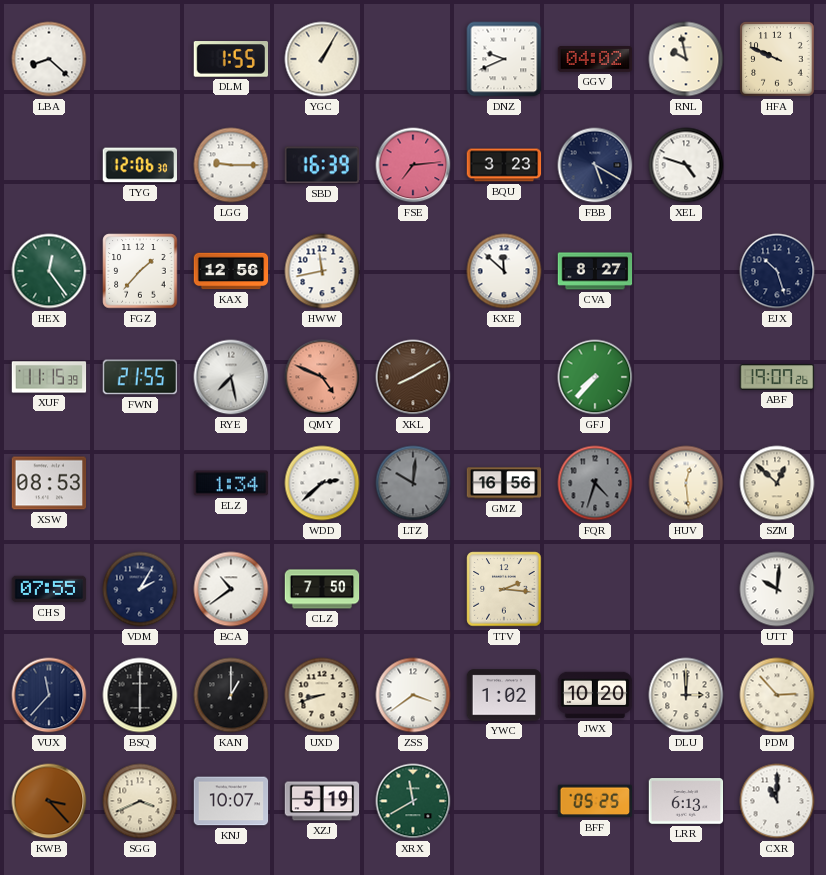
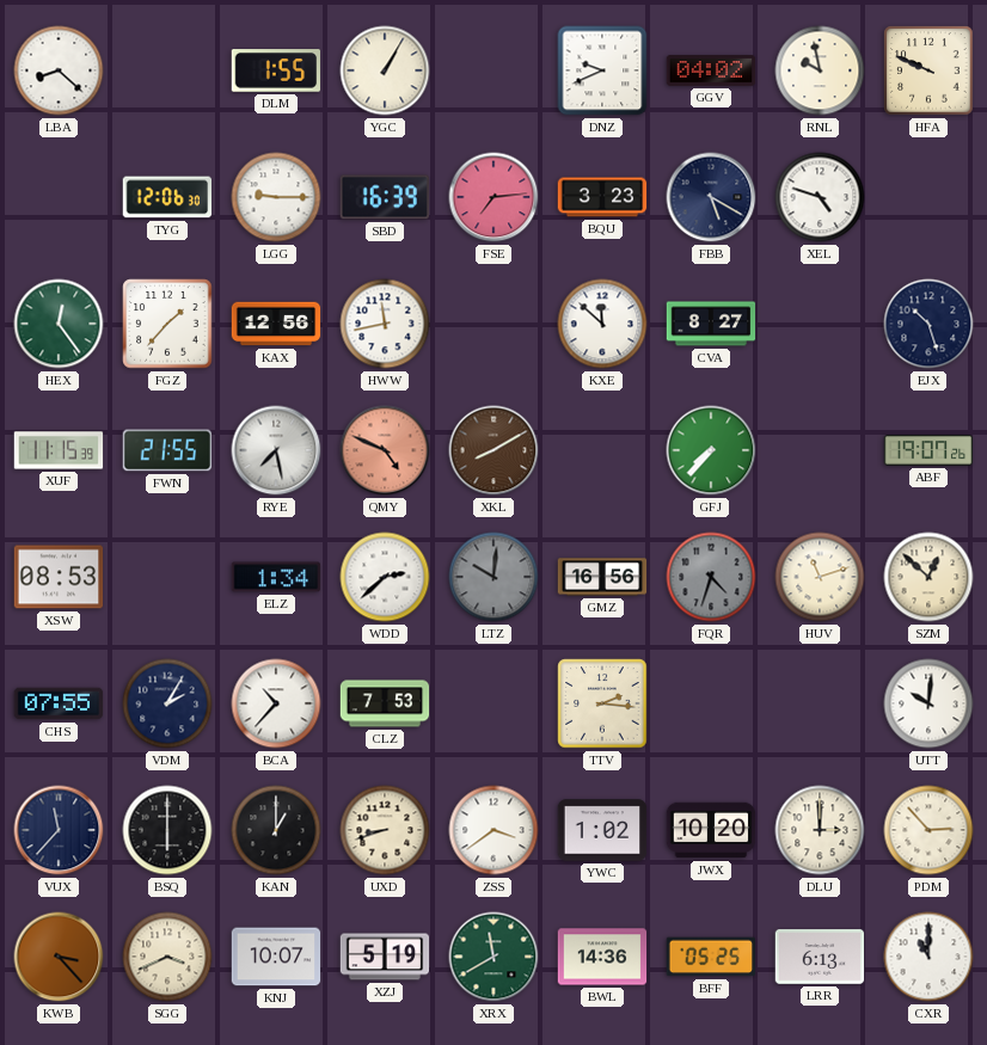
HUV: 12:29 -> 11:12 (820, 577)
BCA: 10:39 -> 10:37 (276, 703)
CLZ: 7:50 -> 7:53 (385, 703)
BWL: none -> 14:36 (602, 957)
